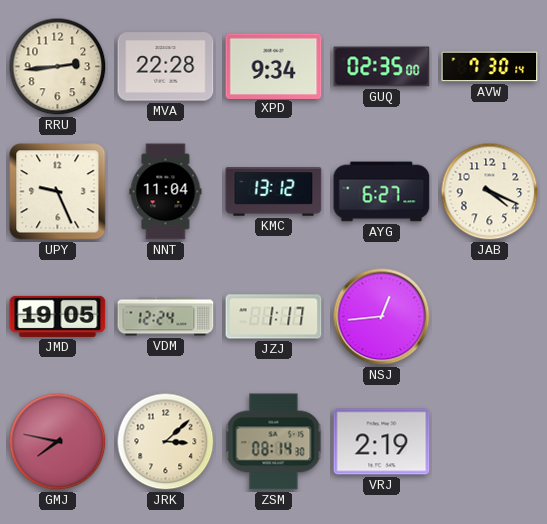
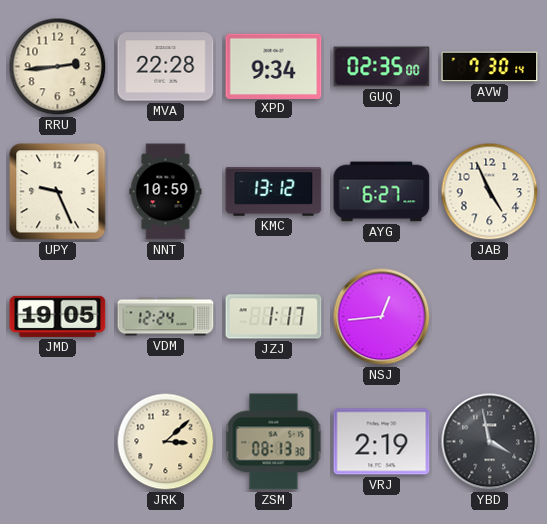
NNT: 11:04 -> 10:59 (166, 192)
JAB: 4:19 -> 4:56 (490, 192)
GMJ: 7:47 -> none (58, 442)
ZSM: 08:14 -> 08:13 (274, 442)
YBD: none -> 3:58 (490, 442)
